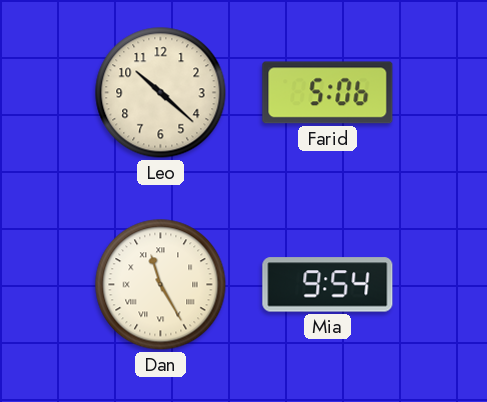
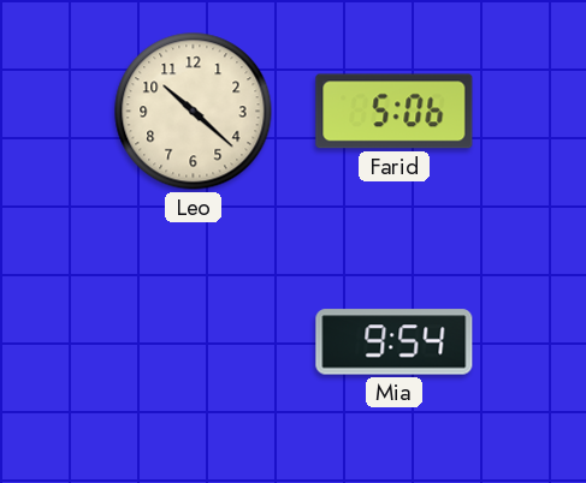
Dan: 11:25 -> none (161, 285)
